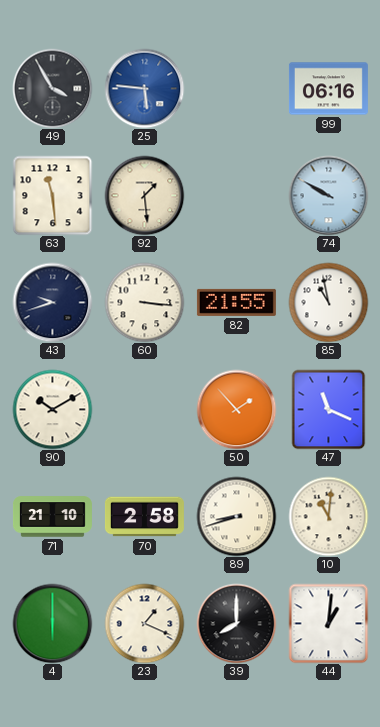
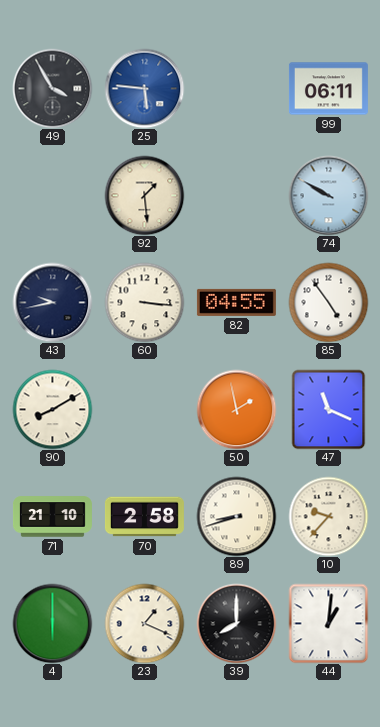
99: 06:16 -> 06:11 (328, 89)
63: 11:29 -> none (52, 195)
43: 9:42 -> 9:43 (52, 302)
82: 21:55 -> 04:55 (236, 302)
85: 10:58 -> 4:54 (328, 302)
90: 10:10 -> 8:10 (52, 409)
50: 1:53 -> 1:58 (236, 409)
10: 11:01 -> 9:37 (328, 516)
